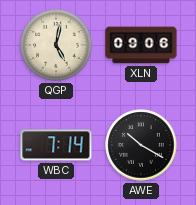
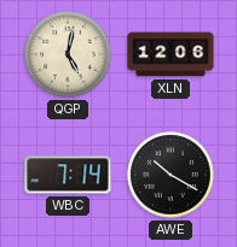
XLN: 09:06 -> 12:06 (170, 54)
